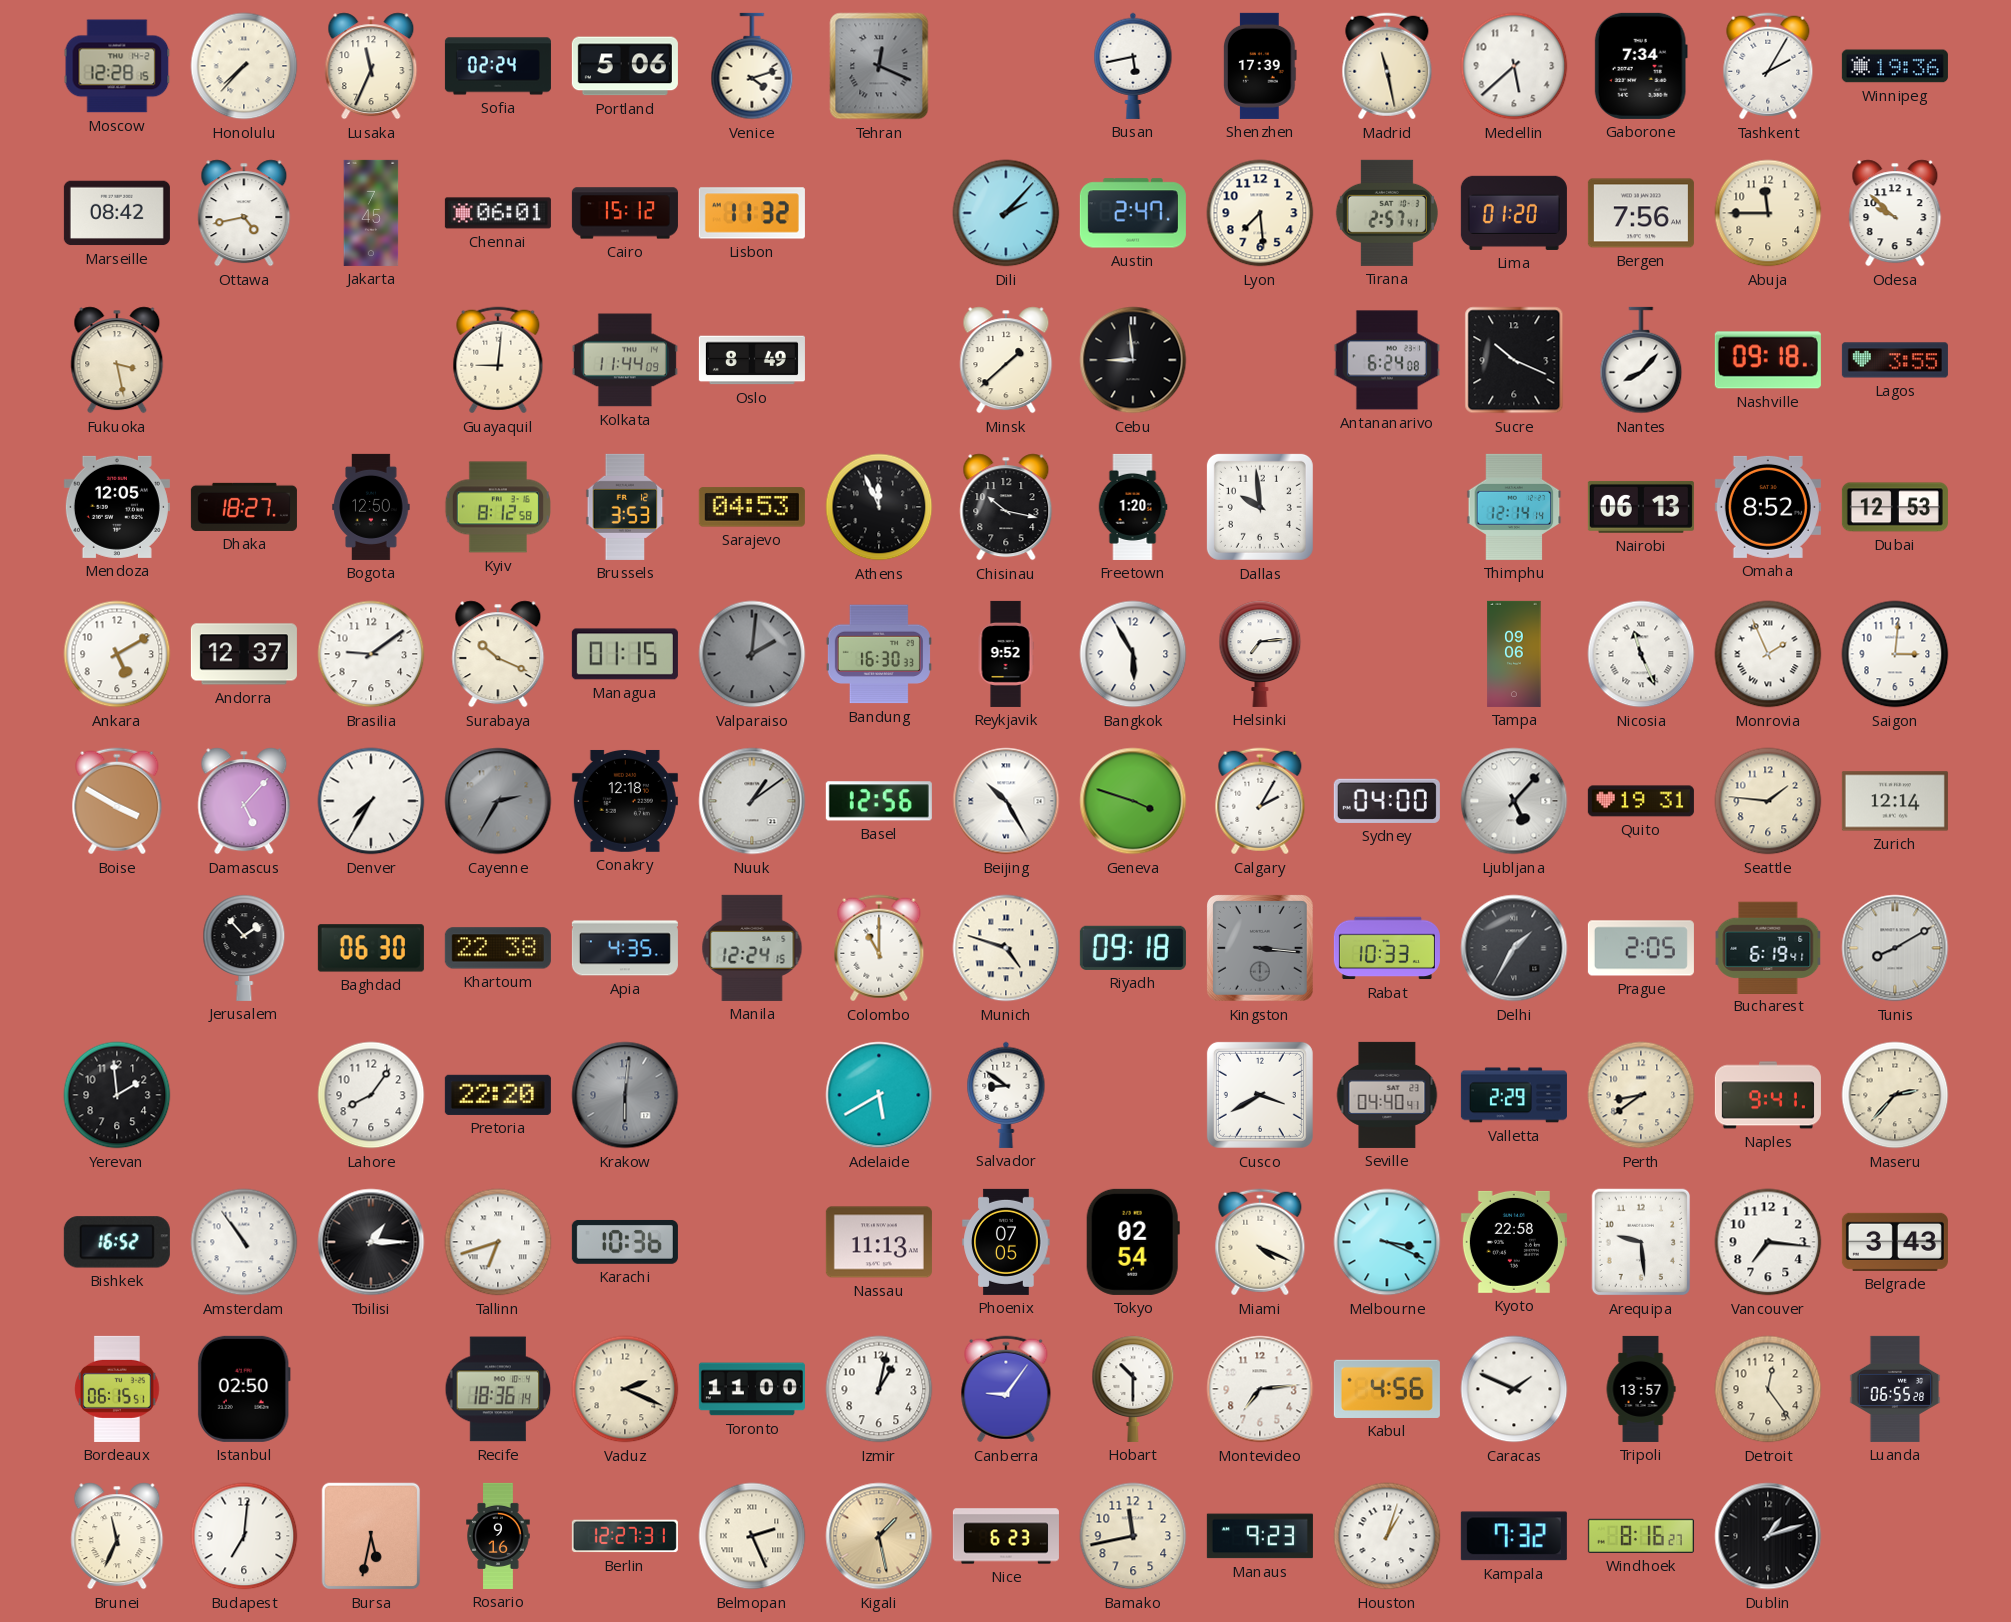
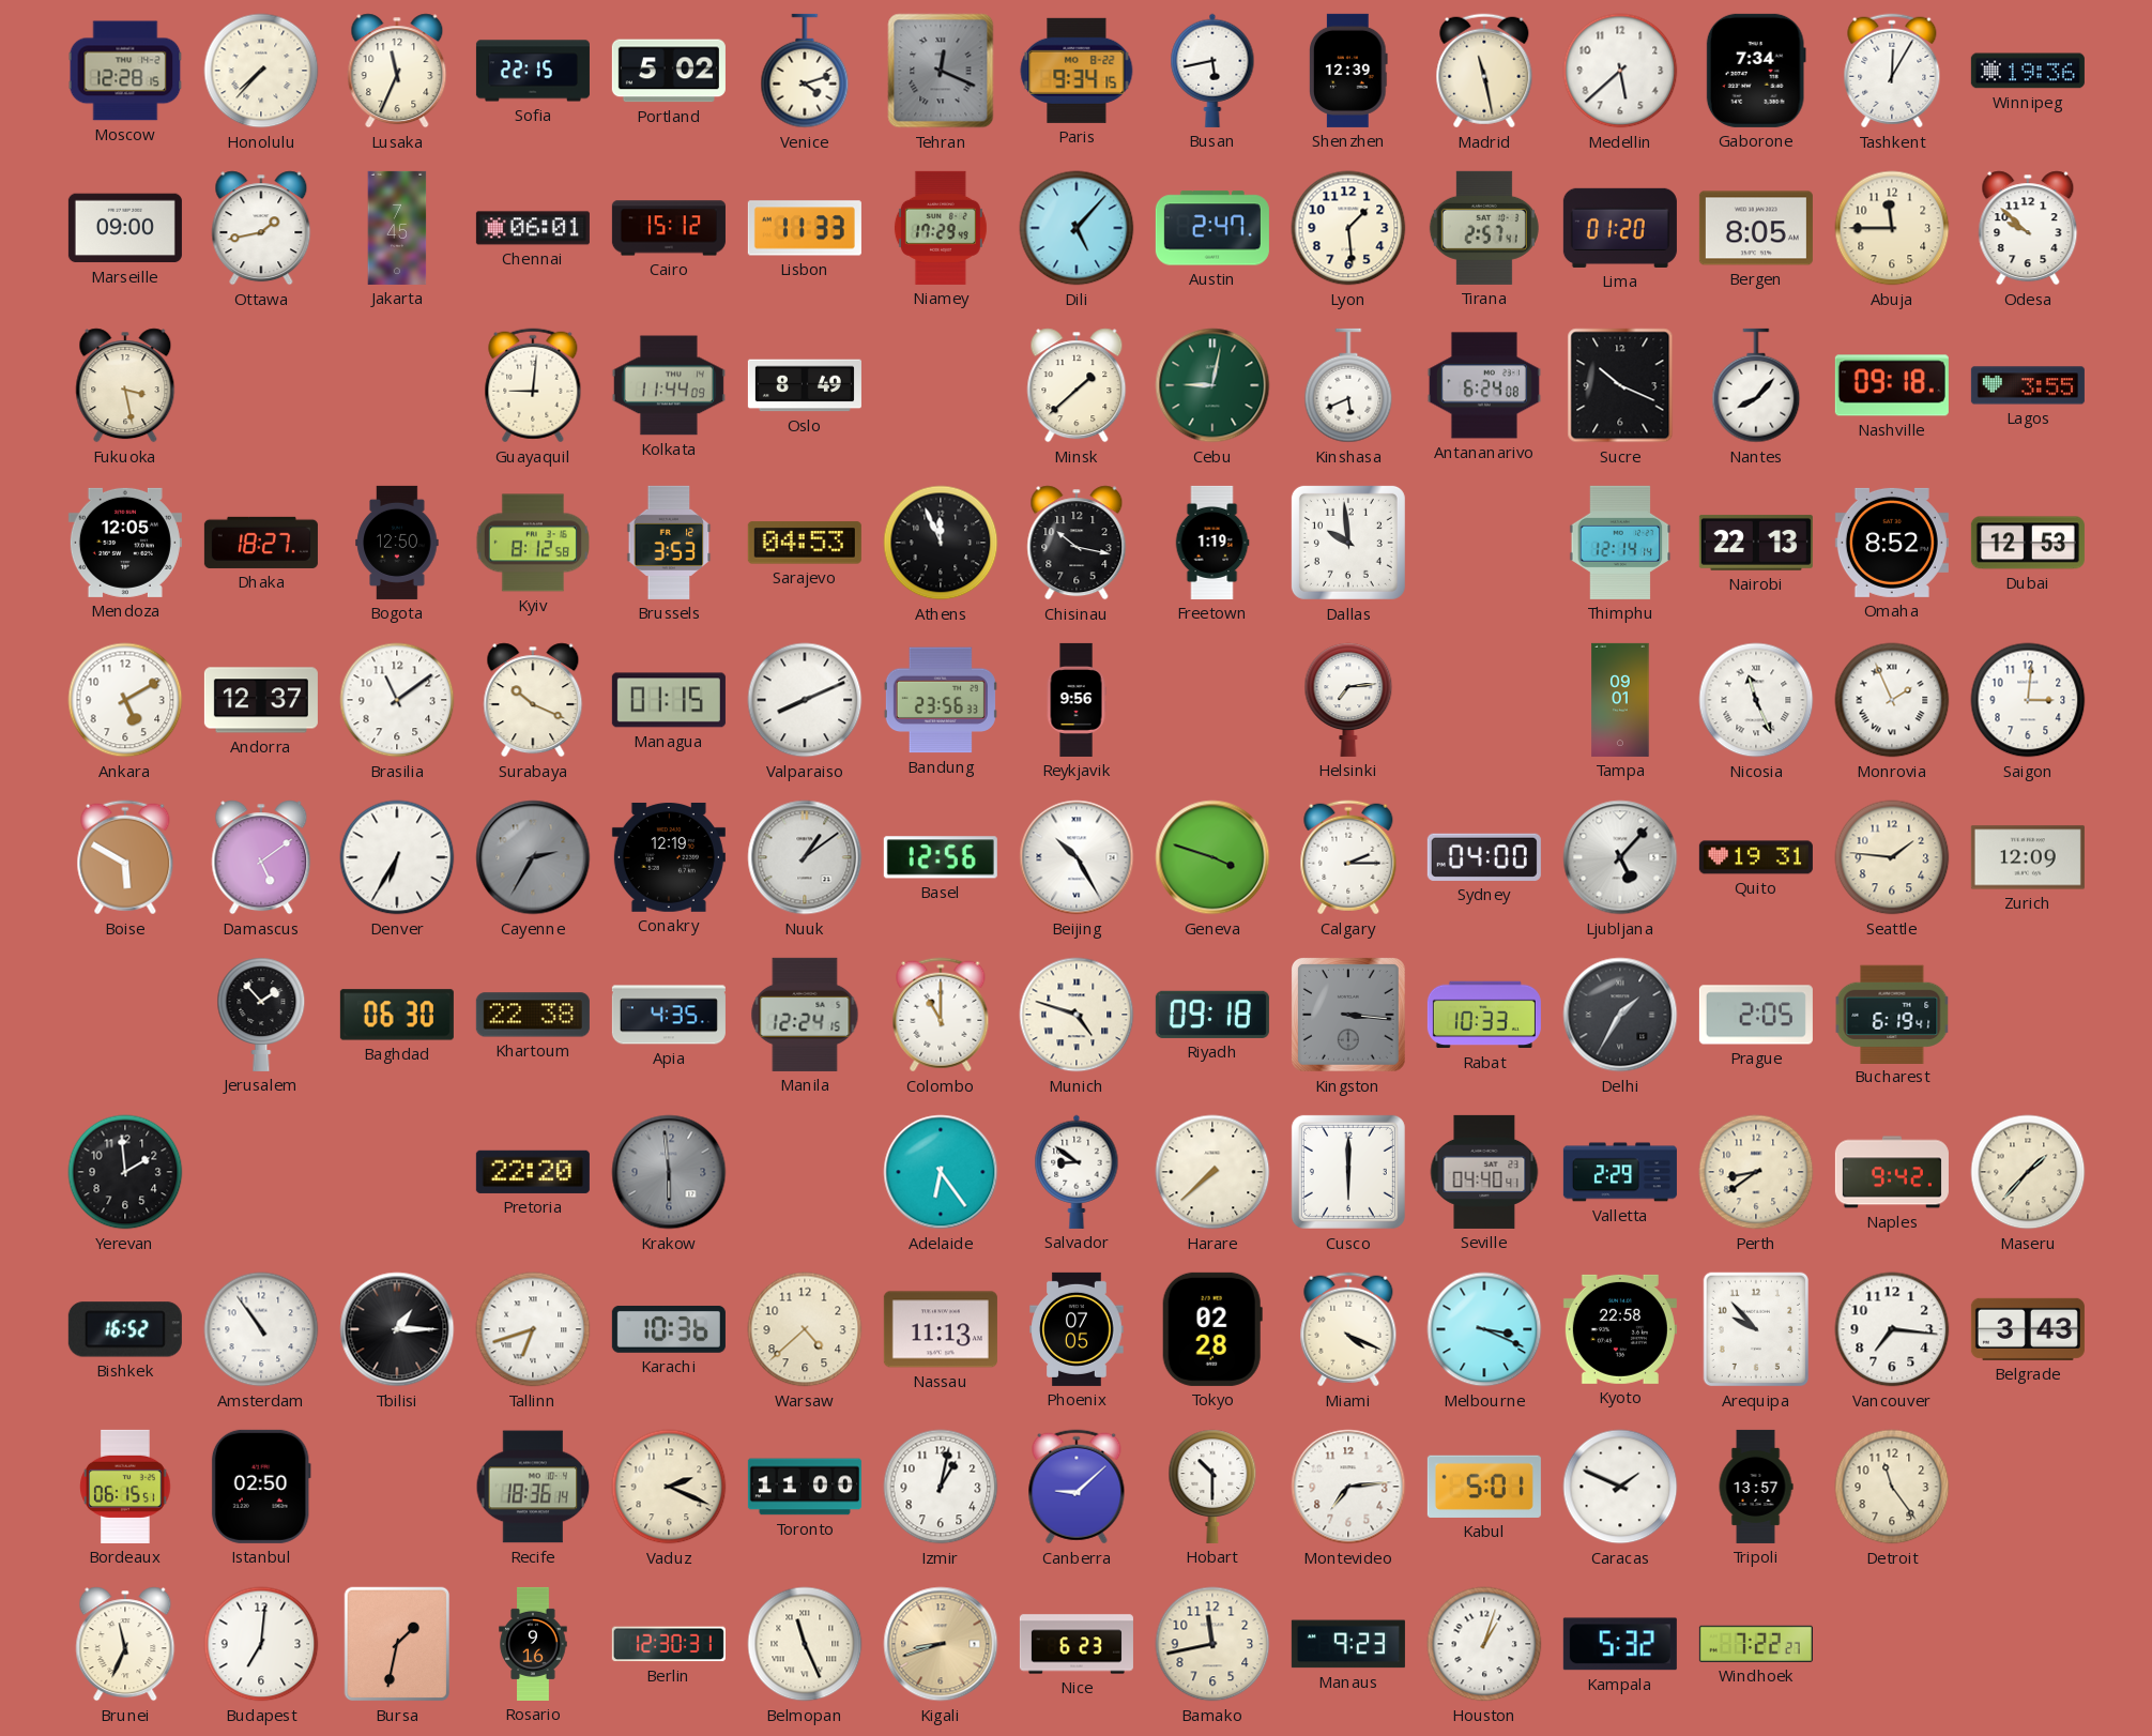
Sofia: 02:24 -> 22:15 (533, 71)
Portland: 5:06 -> 5:02 (669, 71)
Paris: none -> 9:34 (1077, 71)
Shenzhen: 17:39 -> 12:39 (1348, 71)
Tashkent: 2:05 -> 12:05 (1892, 71)
Marseille: 08:42 -> 09:00 (125, 228)
Ottawa: 4:43 -> 1:43 (261, 228)
Lisbon: 11:32 -> 11:33 (805, 228)
Niamey: none -> 17:29 (941, 228)
Dili: 2:07 -> 5:07 (1077, 228)
Lyon: 7:29 -> 1:29 (1348, 228)
Bergen: 7:56 -> 8:05 (1756, 228)
Cebu: 8:59 -> 9:02 (1212, 385)
Cebu dial: black -> green (1212, 385)
Kinshasa: none -> 5:41 (1348, 385)
Freetown: 1:20 -> 1:19 (1212, 543)
Nairobi: 06:13 -> 22:13 (1756, 543)
Brasilia: 9:09 -> 11:09 (397, 700)
Valparaiso: 2:01 -> 8:11 (805, 700)
Valparaiso dial: grey -> white (805, 700)
Bandung: 16:30 -> 23:56 (941, 700)
Reykjavik: 9:52 -> 9:56 (1077, 700)
Bangkok: 5:55 -> none (1133, 654)
Tampa: 09:06 -> 09:01 (1620, 700)
Boise: 3:50 -> 5:50 (125, 857)
Damascus: 5:07 -> 5:09 (261, 857)
Denver: 7:35 -> 6:35 (397, 857)
Conakry: 12:18 -> 12:19 (669, 857)
Calgary: 2:05 -> 2:15 (1348, 857)
Zurich: 12:14 -> 12:09 (2028, 857)
Tunis: 8:10 -> none (1895, 948)
Lahore: 8:06 -> none (371, 1095)
Krakow: 6:01 -> 5:59 (669, 1172)
Adelaide: 5:40 -> 6:24 (941, 1172)
Harare: none -> 7:38 (1212, 1172)
Cusco: 3:40 -> 6:00 (1348, 1172)
Naples: 9:41 -> 9:42 (1892, 1172)
Maseru: 2:37 -> 1:37 (2028, 1172)
Warsaw: none -> 4:38 (805, 1329)
Tokyo: 02:54 -> 02:28 (1212, 1329)
Arequipa: 9:29 -> 9:53 (1756, 1329)
Canberra: 9:06 -> 9:08 (1077, 1487)
Kabul: 4:56 -> 5:01 (1484, 1487)
Detroit: 12:24 -> 11:24 (1892, 1487)
Luanda: 06:55 -> none (1895, 1389)
Bursa: 5:32 -> 1:32 (397, 1644)
Berlin: 12:27 -> 12:30 (669, 1644)
Belmopan: 2:26 -> 11:26 (805, 1644)
Kigali: 1:28 -> 8:42 (941, 1644)
Kampala: 7:32 -> 5:32 (1620, 1644)
Windhoek: 8:16 -> 7:22 (1756, 1644)
Dublin: 1:12 -> none (1768, 1536)
